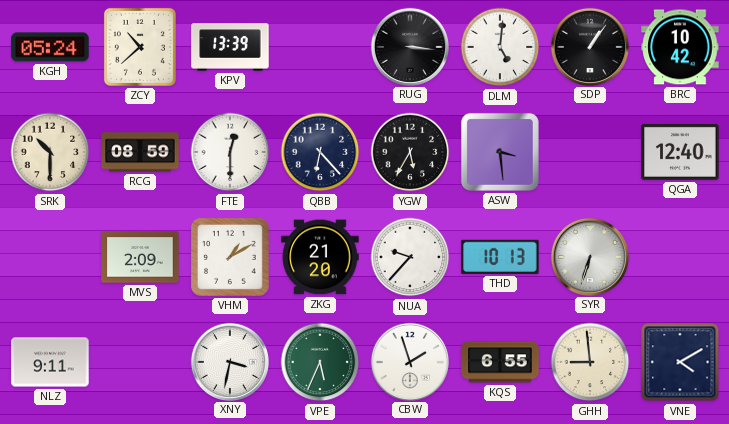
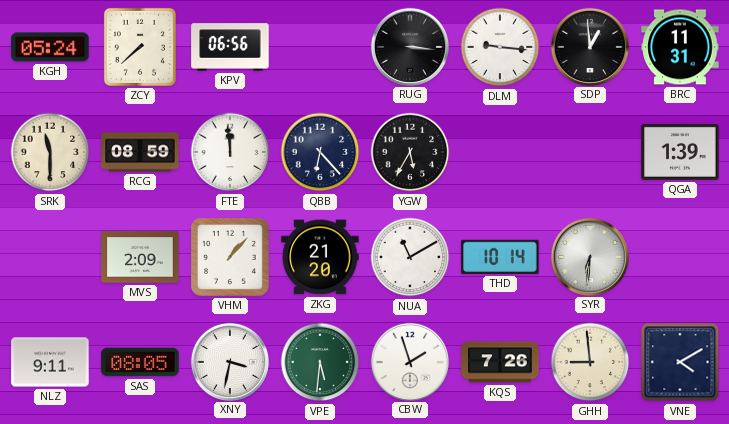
ZCY: 10:38 -> 7:38 (140, 47)
KPV: 13:39 -> 06:56 (230, 47)
DLM: 5:01 -> 9:16 (500, 47)
SDP: 1:06 -> 12:59 (589, 46)
BRC: 10:42 -> 11:31 (680, 47)
SRK: 10:30 -> 11:30 (50, 152)
FTE: 12:30 -> 11:59 (230, 152)
ASW: 3:29 -> none (500, 152)
QGA: 12:40 -> 1:39 (680, 152)
VHM: 1:10 -> 1:07 (230, 257)
NUA: 9:37 -> 11:10 (410, 257)
THD: 10:13 -> 10:14 (500, 257)
SYR: 6:33 -> 6:31 (589, 256)
SAS: none -> 08:05 (140, 362)
VPE: 5:34 -> 5:31 (320, 362)
KQS: 6:55 -> 7:26 (500, 362)
